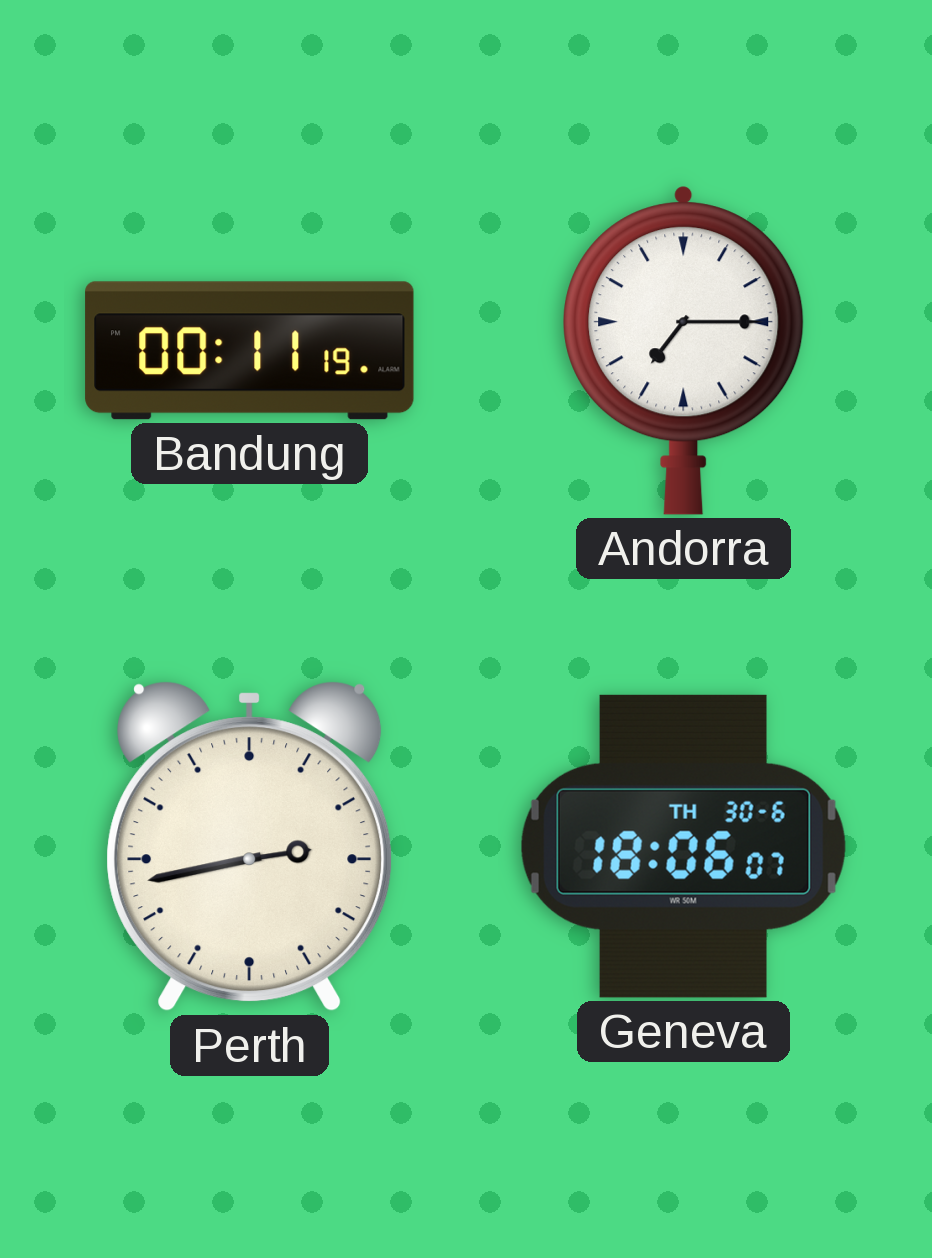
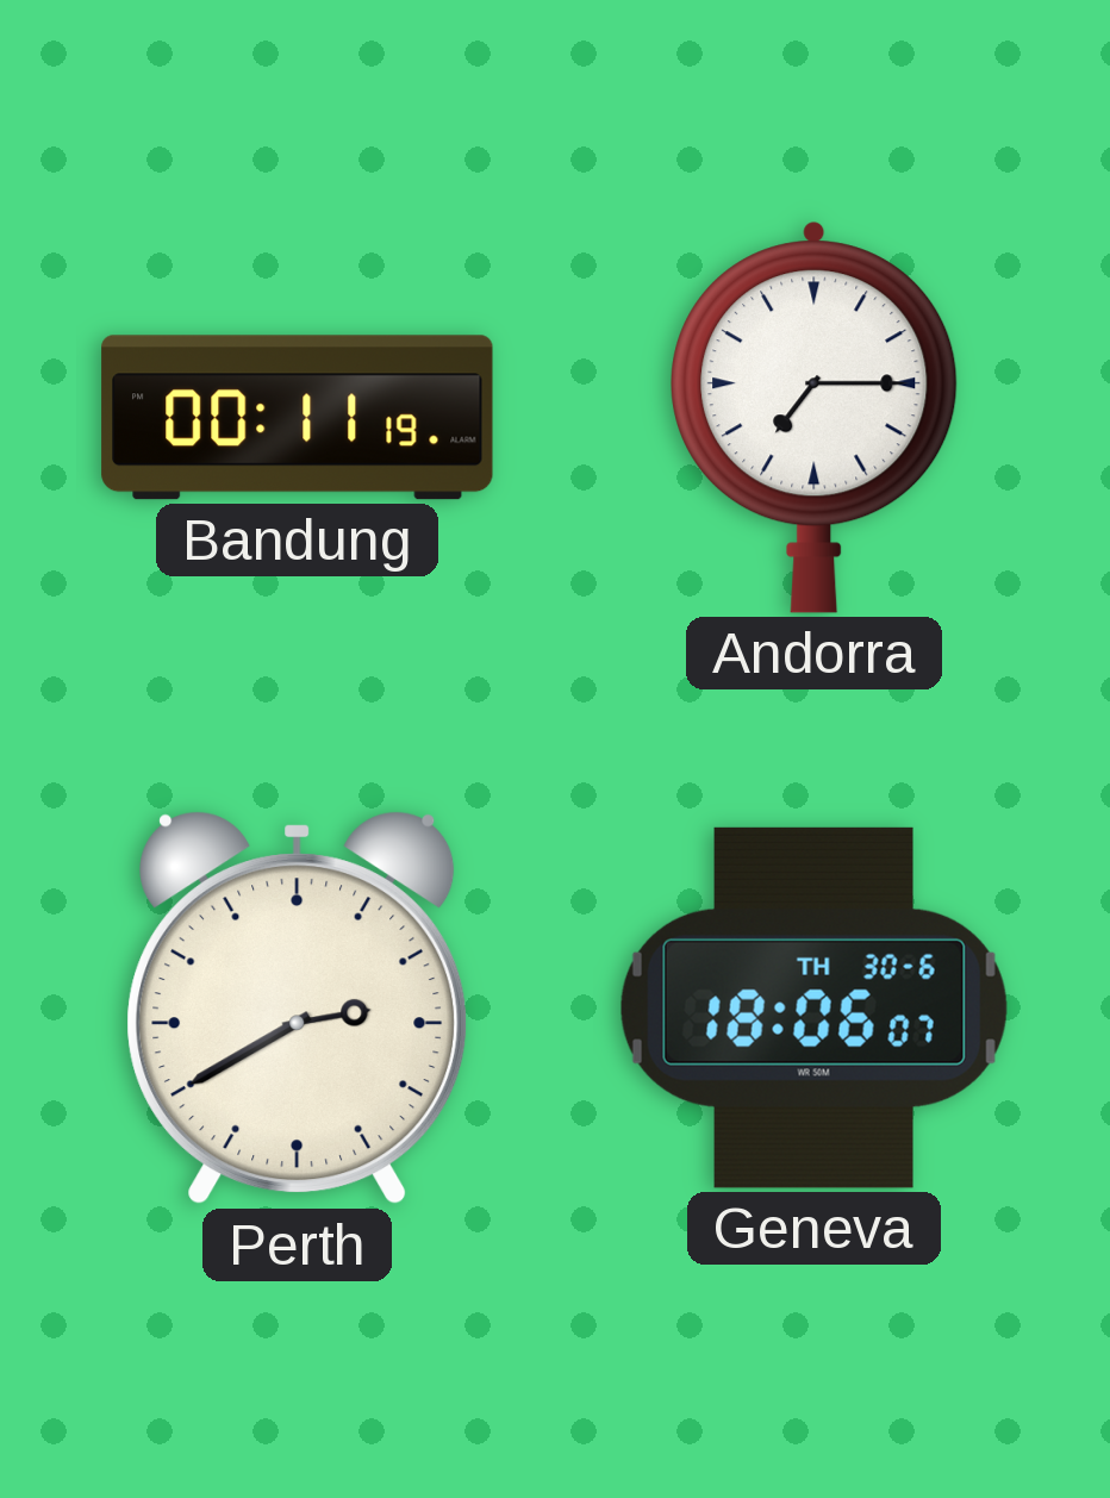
Perth: 2:43 -> 2:40 (298, 1009)
